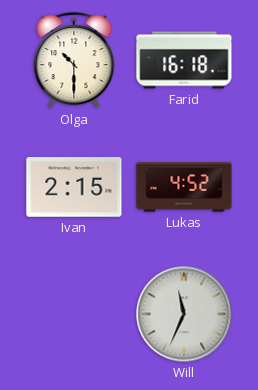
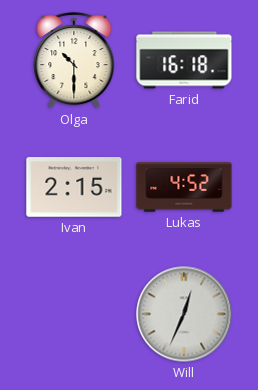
Will: 11:34 -> 12:34 (184, 314)
